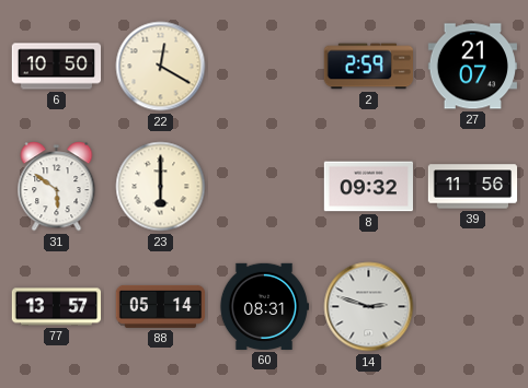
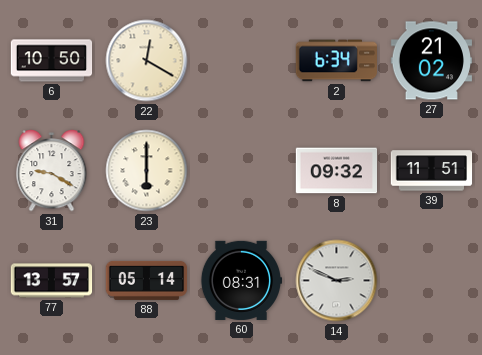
2: 2:59 -> 6:34 (336, 61)
27: 21:07 -> 21:02 (431, 61)
31: 5:51 -> 9:20 (52, 171)
39: 11:56 -> 11:51 (432, 171)
14: 2:48 -> 2:49 (337, 281)
